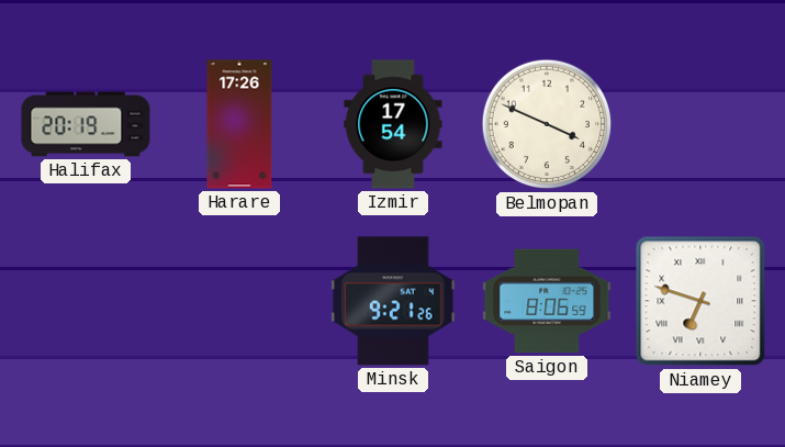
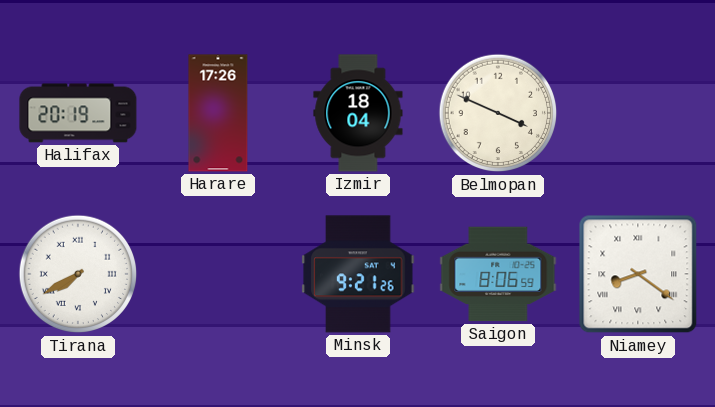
Izmir: 17:54 -> 18:04 (358, 113)
Tirana: none -> 7:40 (78, 274)
Niamey: 6:48 -> 8:21 (638, 274)
